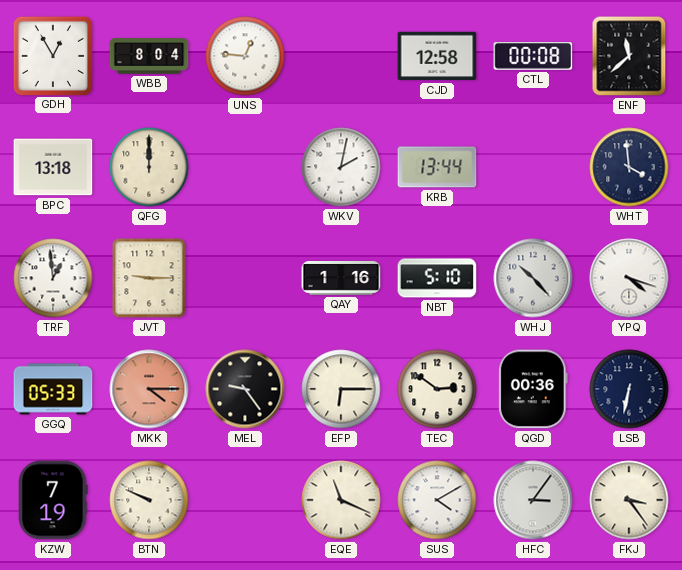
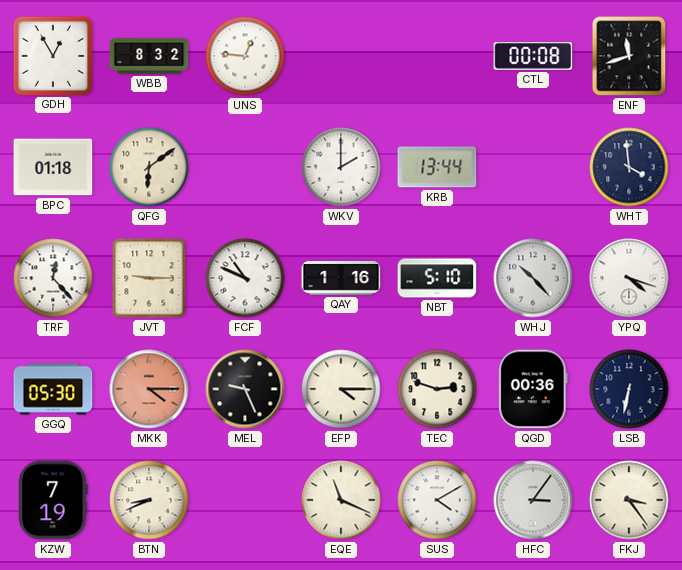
WBB: 8:04 -> 8:32 (149, 56)
CJD: 12:58 -> none (437, 56)
ENF: 11:38 -> 11:42 (629, 56)
BPC: 13:18 -> 01:18 (53, 167)
QFG: 12:00 -> 6:09 (149, 167)
WKV: 2:02 -> 2:00 (341, 167)
TRF: 12:59 -> 12:23 (53, 278)
FCF: none -> 10:49 (245, 278)
GGQ: 05:33 -> 05:30 (53, 389)
MEL: 9:24 -> 9:26 (245, 389)
EFP: 6:15 -> 4:15 (341, 389)
TEC: 2:51 -> 2:48 (437, 389)
BTN: 9:49 -> 8:41 (149, 500)
